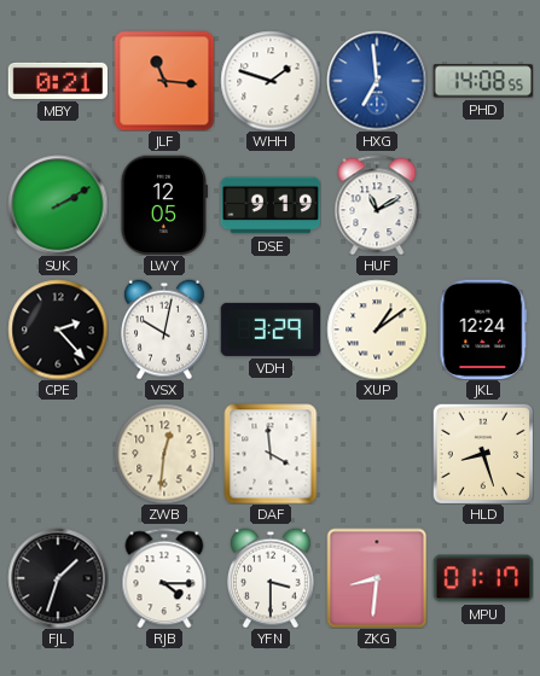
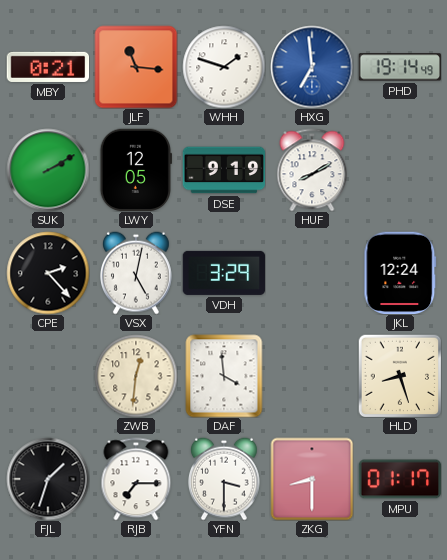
PHD: 14:08 -> 19:14 (399, 67)
HUF: 11:10 -> 8:10 (312, 170)
VSX: 10:02 -> 5:02 (136, 273)
XUP: 1:09 -> none (377, 330)
RJB: 4:15 -> 7:15 (136, 479)
ZKG: 8:31 -> 8:30 (312, 479)
